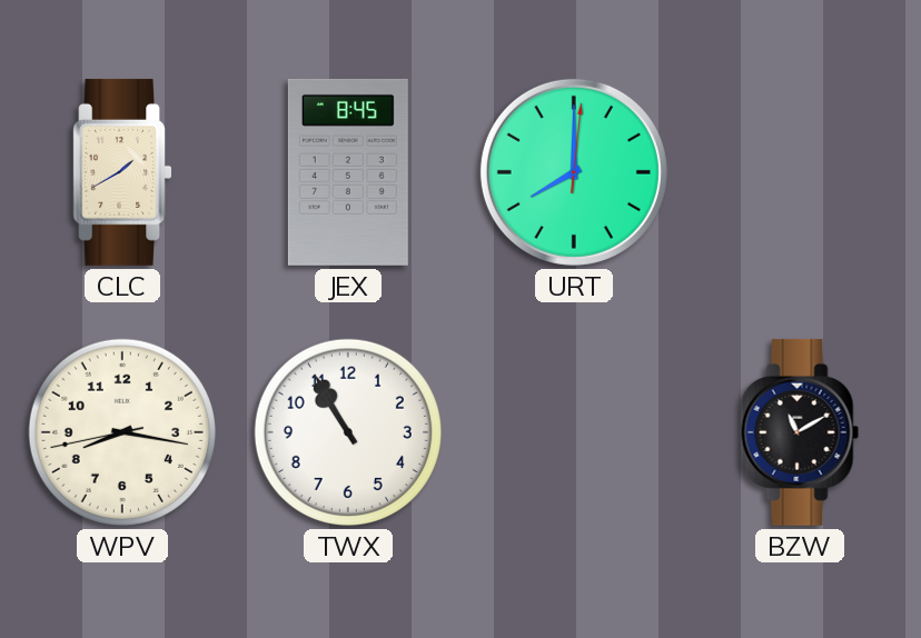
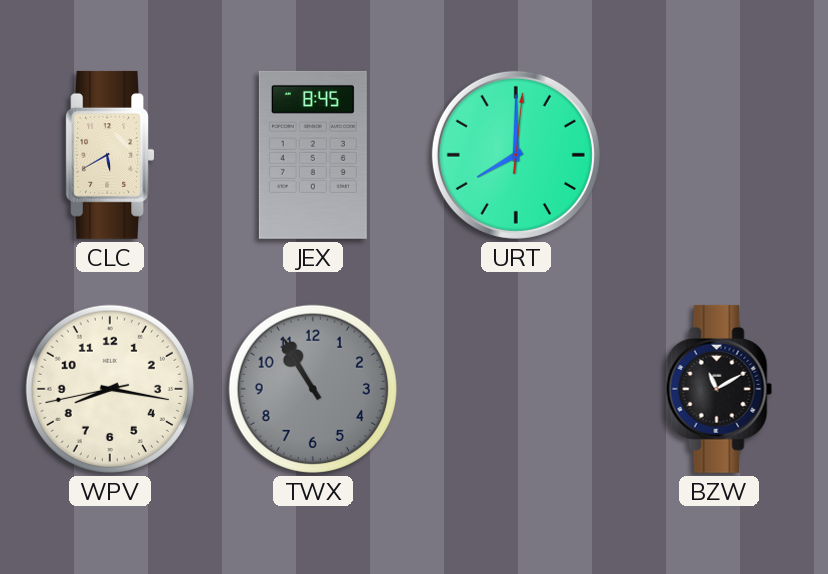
CLC: 1:40 -> 5:40 (109, 155)
TWX dial: white -> grey (313, 389)
